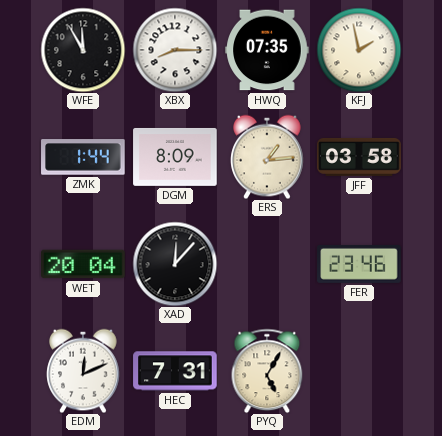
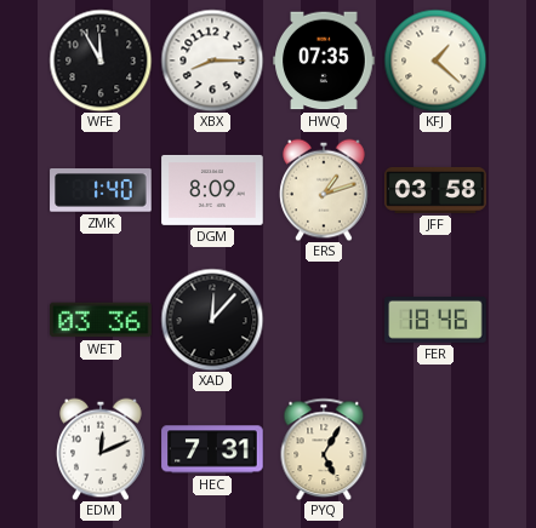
KFJ: 1:58 -> 1:22 (435, 61)
ZMK: 1:44 -> 1:40 (101, 190)
ERS: 1:14 -> 1:12 (324, 190)
WET: 20:04 -> 03:36 (101, 320)
FER: 23:46 -> 18:46 (435, 320)
